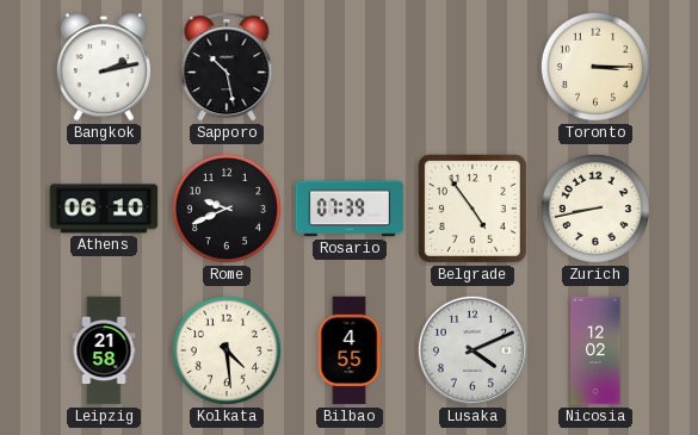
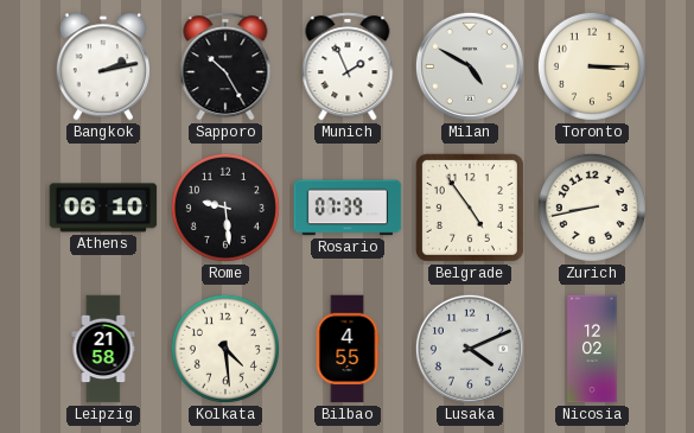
Sapporo: 10:28 -> 10:25 (225, 66)
Munich: none -> 1:56 (348, 66)
Milan: none -> 4:50 (470, 66)
Rome: 9:41 -> 9:29 (225, 208)
